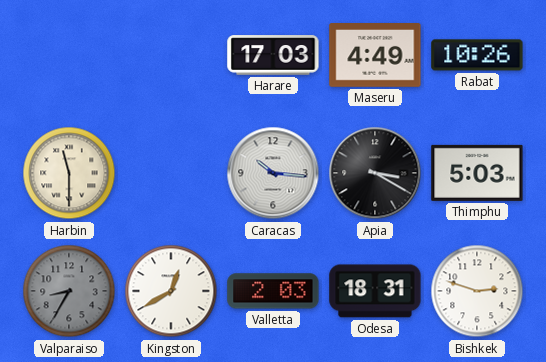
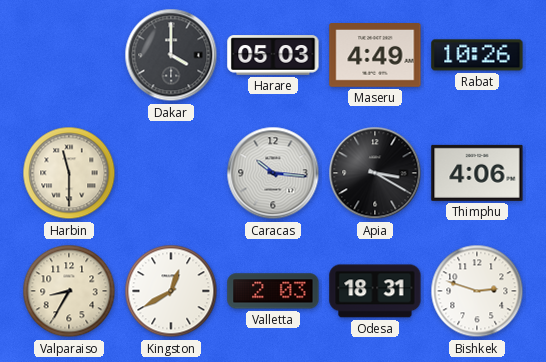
Dakar: none -> 4:00 (171, 55)
Harare: 17:03 -> 05:03 (273, 55)
Thimphu: 5:03 -> 4:06 (477, 173)
Valparaiso dial: grey -> cream (69, 291)
